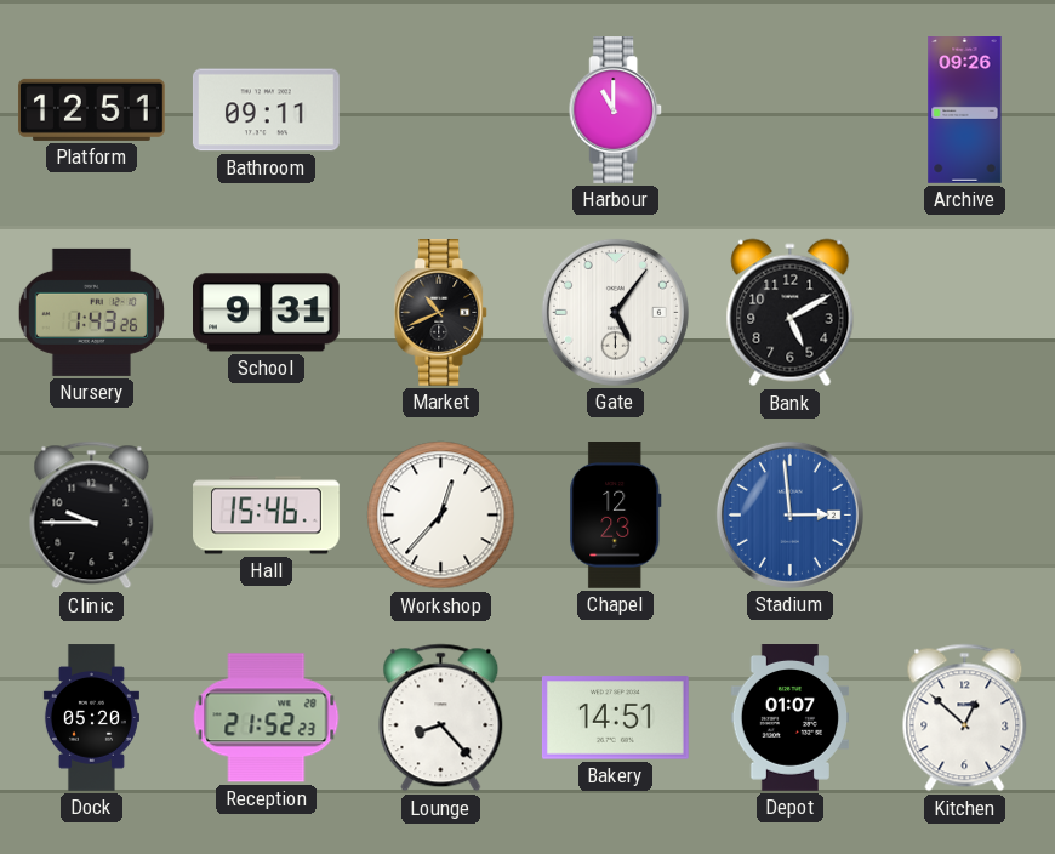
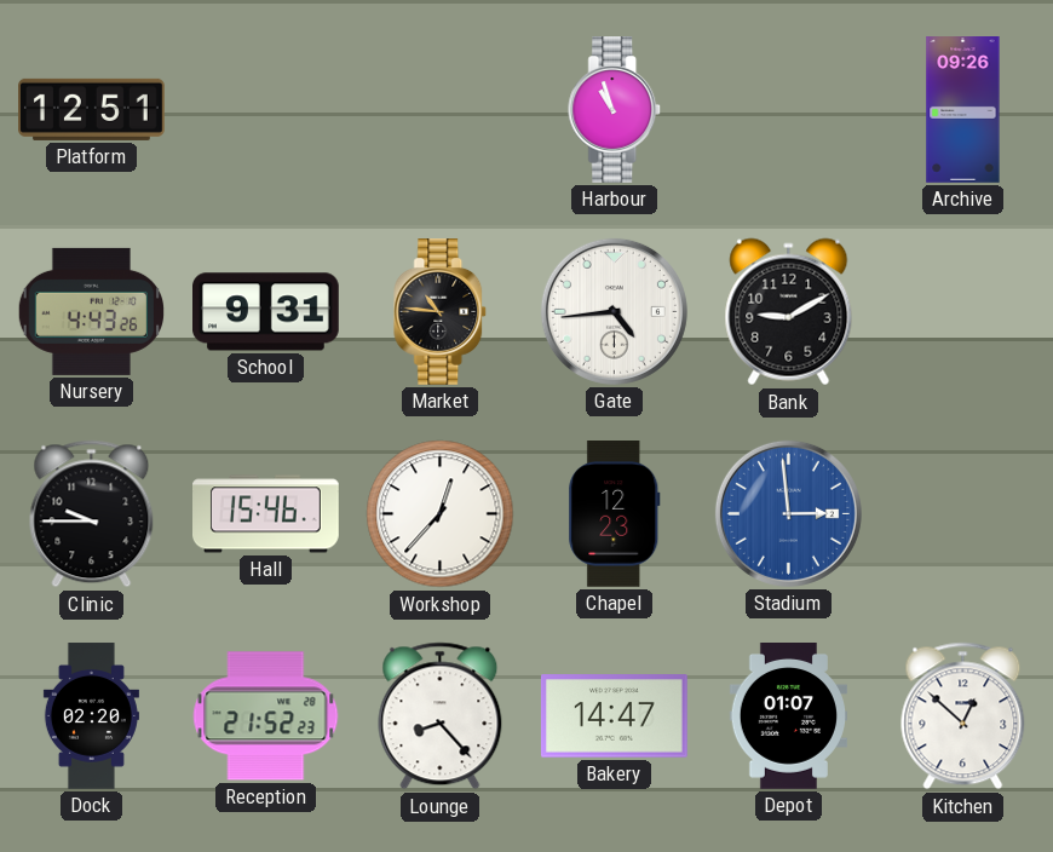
Bathroom: 09:11 -> none (266, 110)
Harbour: 11:00 -> 10:57 (615, 110)
Nursery: 1:43 -> 4:43 (91, 311)
Market: 10:41 -> 10:46 (441, 312)
Gate: 5:06 -> 4:44 (614, 311)
Bank: 5:10 -> 9:10 (789, 312)
Dock: 05:20 -> 02:20 (91, 716)
Bakery: 14:51 -> 14:47 (614, 716)
